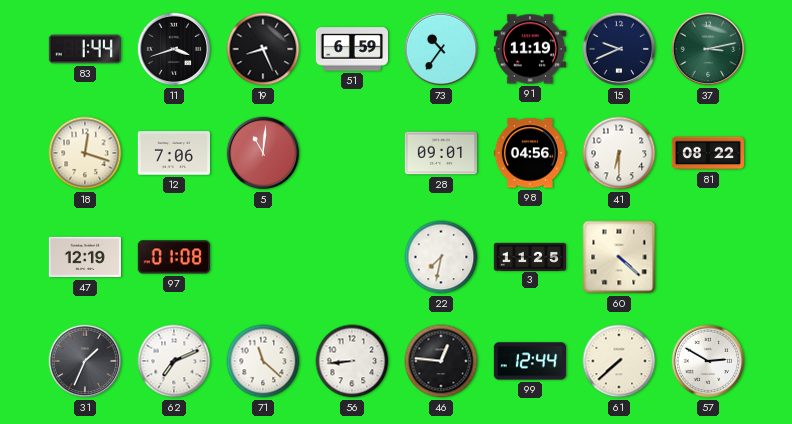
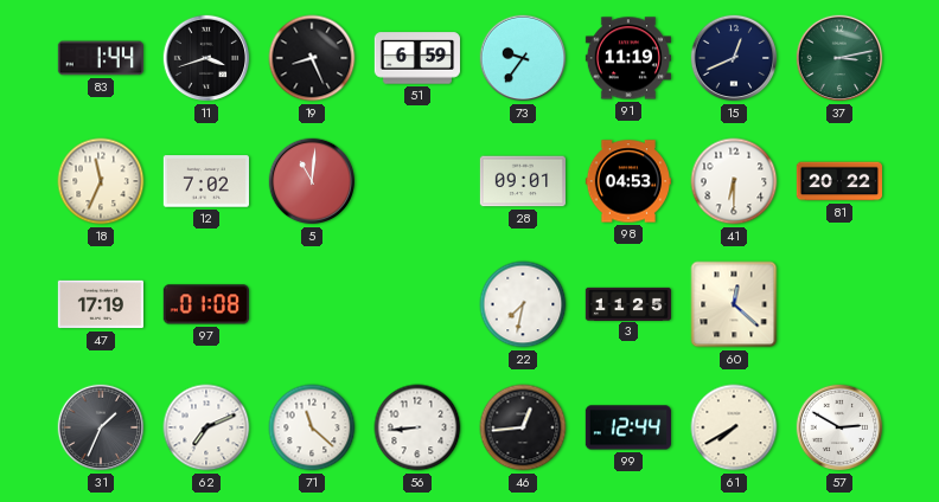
73: 10:36 -> 9:36 (523, 58)
15: 9:41 -> 12:41 (734, 58)
18: 12:18 -> 11:34 (101, 181)
12: 7:06 -> 7:02 (205, 181)
98: 04:56 -> 04:53 (627, 181)
81: 08:22 -> 20:22 (838, 181)
47: 12:19 -> 17:19 (100, 304)
60: 4:22 -> 12:22 (734, 304)
46: 12:46 -> 12:44 (523, 427)
61: 7:38 -> 7:40 (734, 427)
